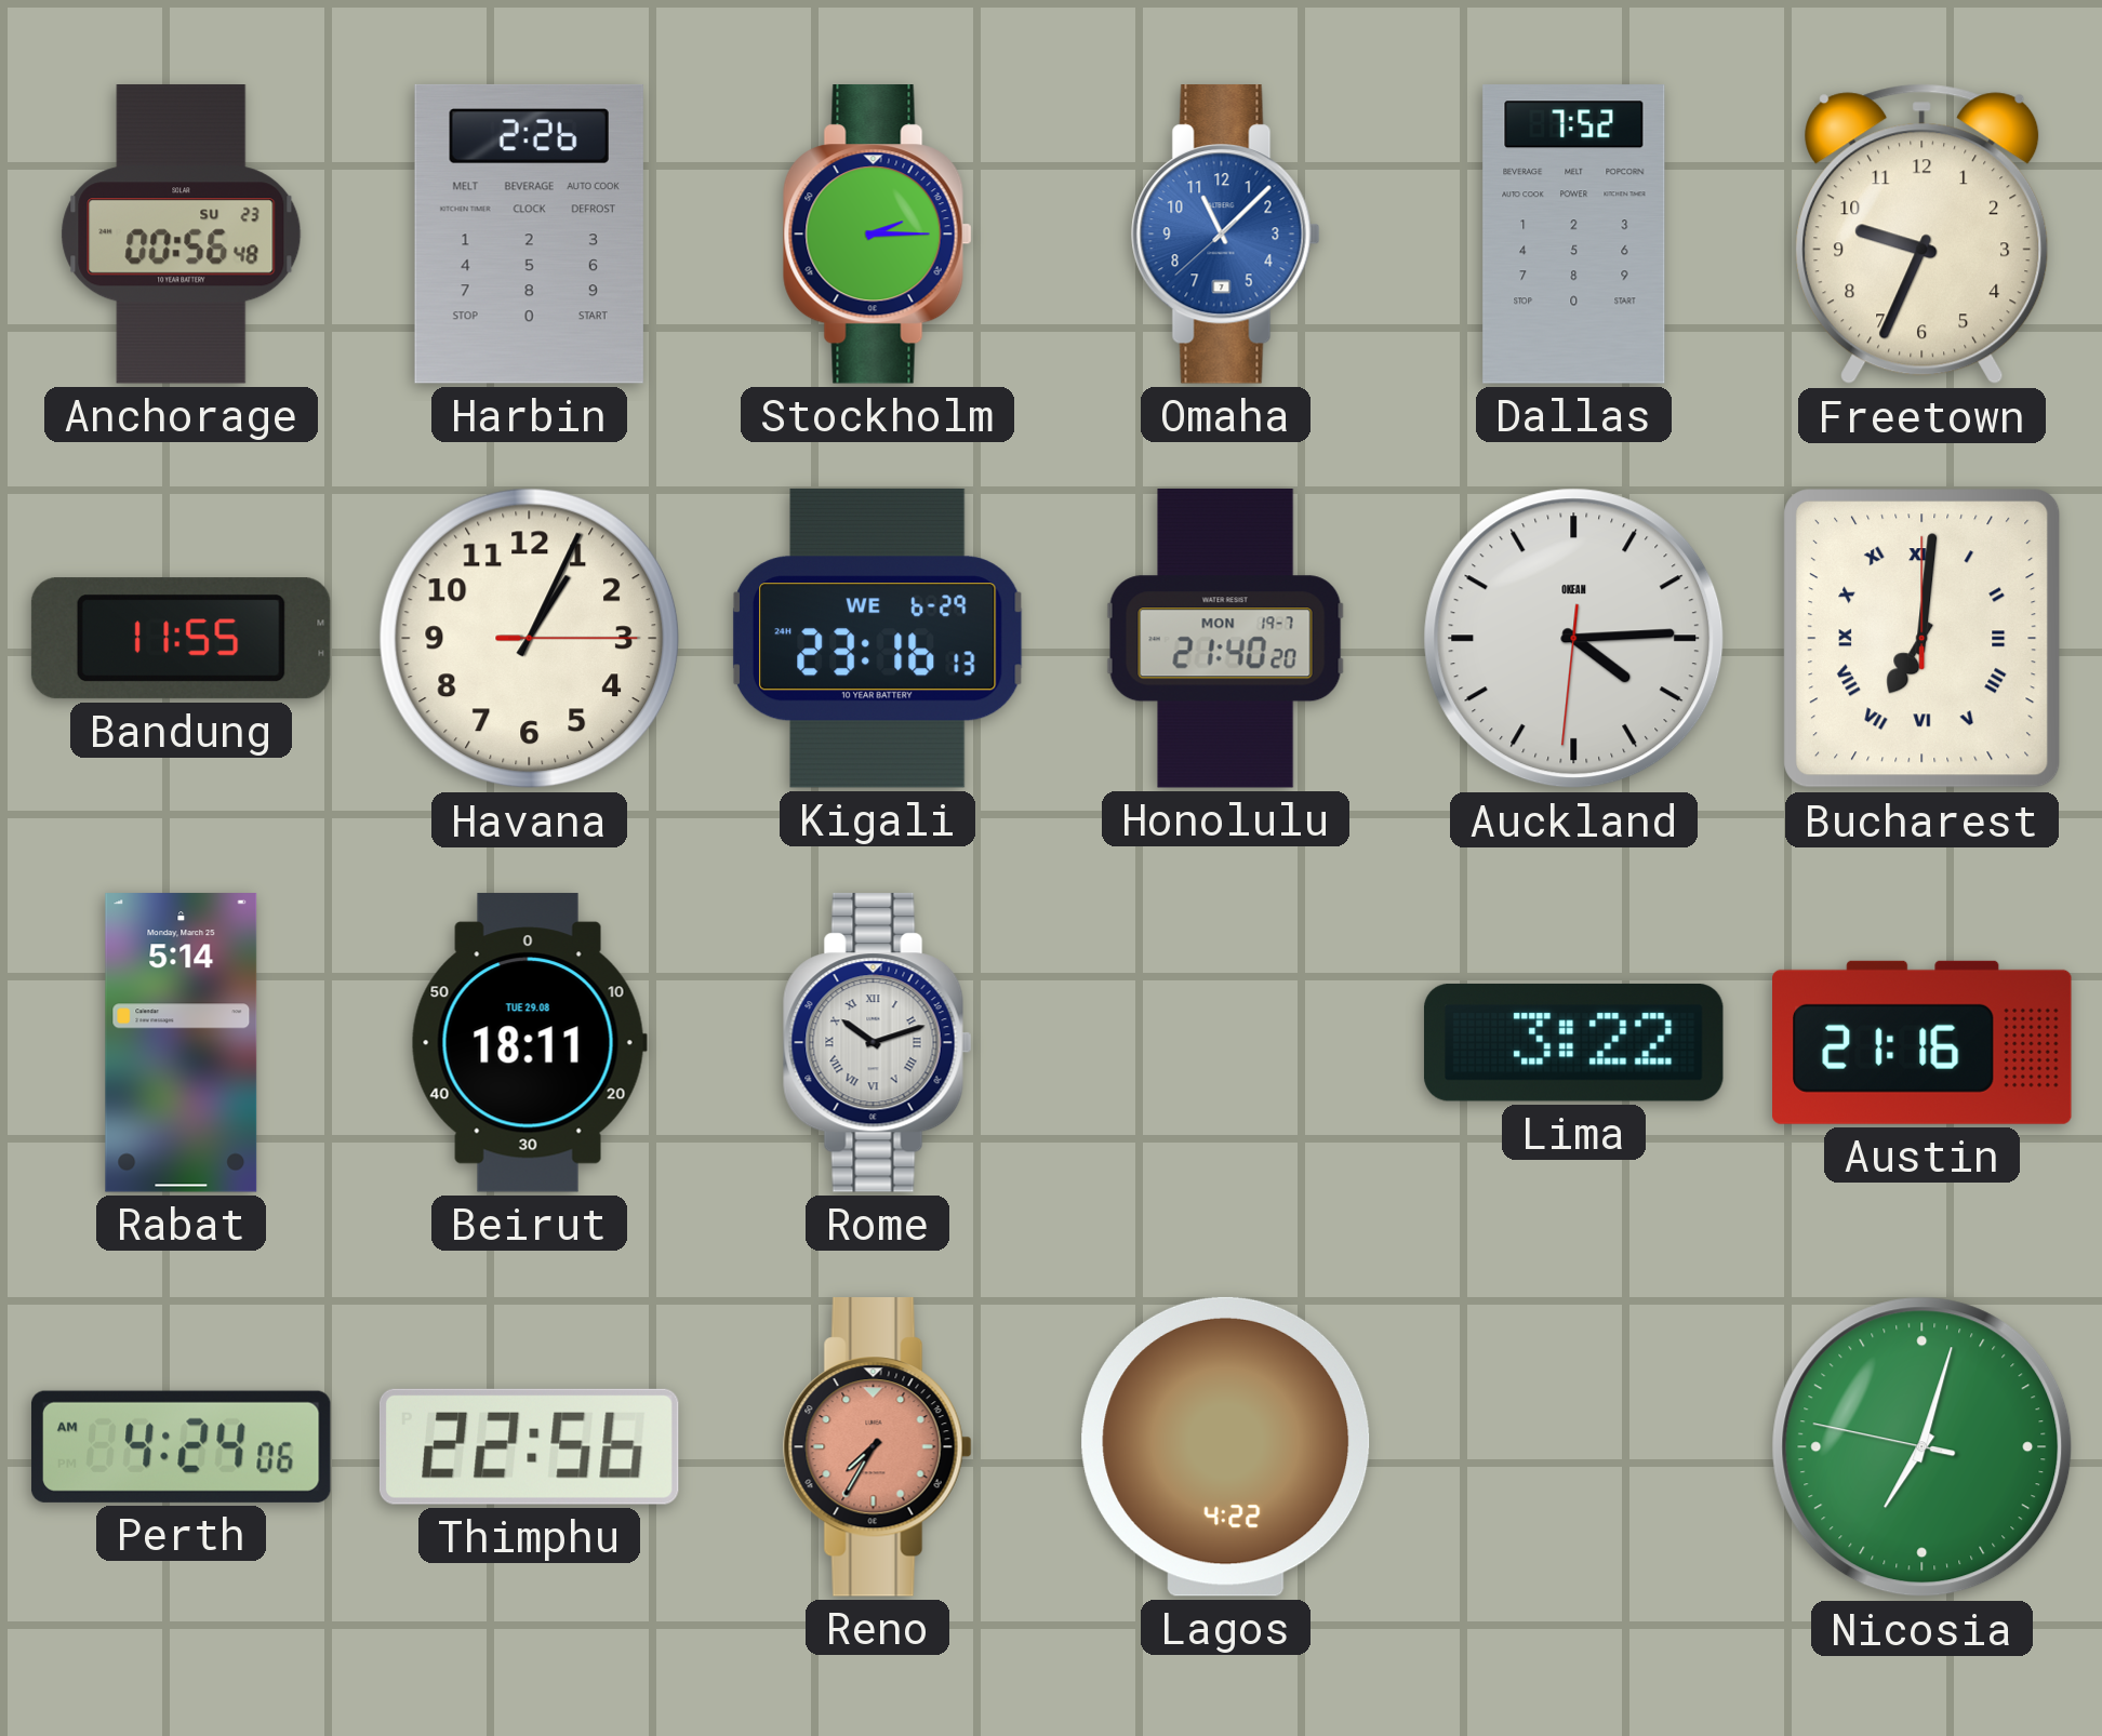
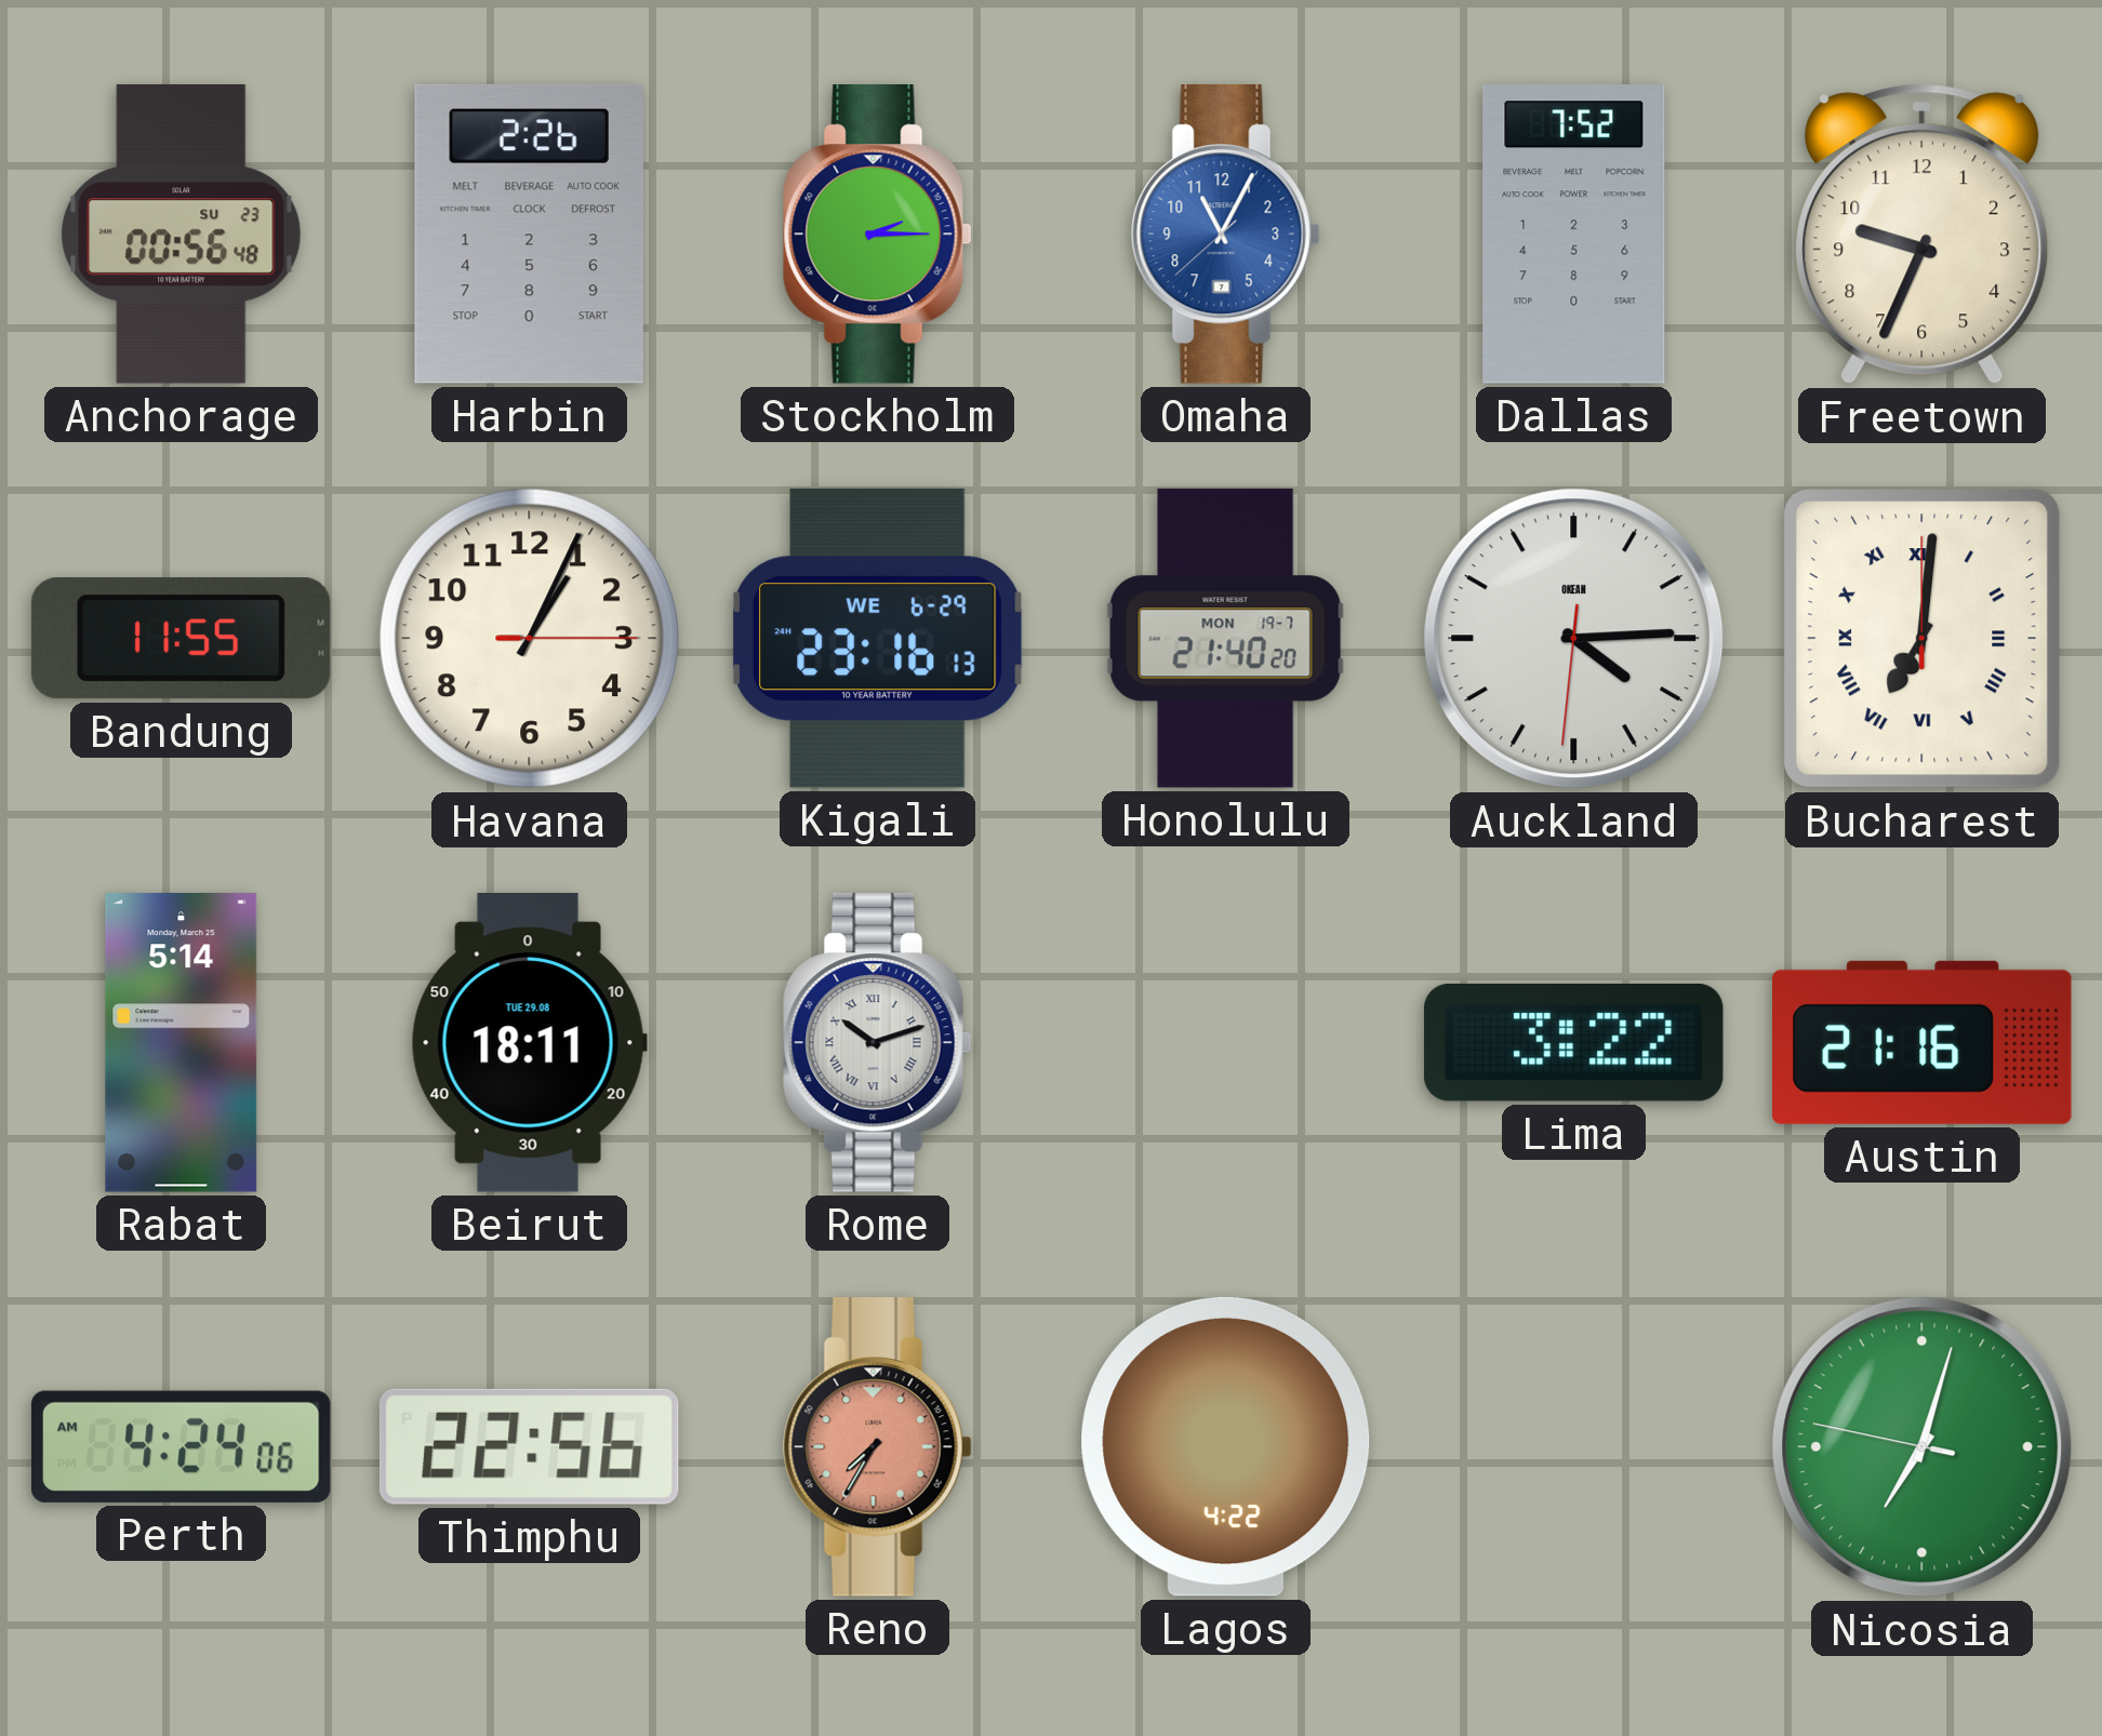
Omaha: 11:07 -> 11:04 (1225, 235)
